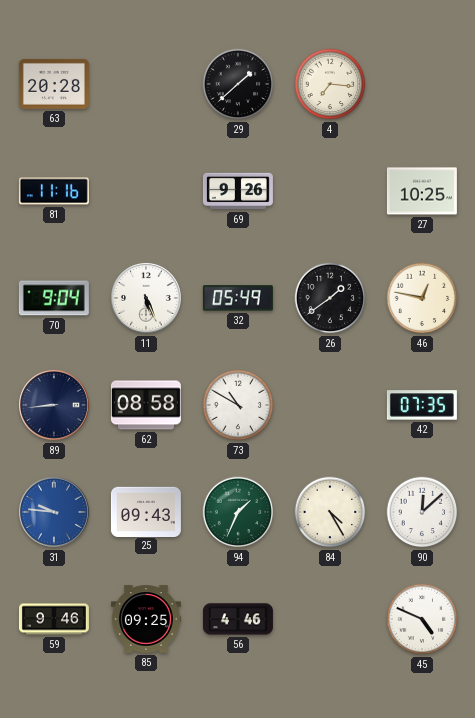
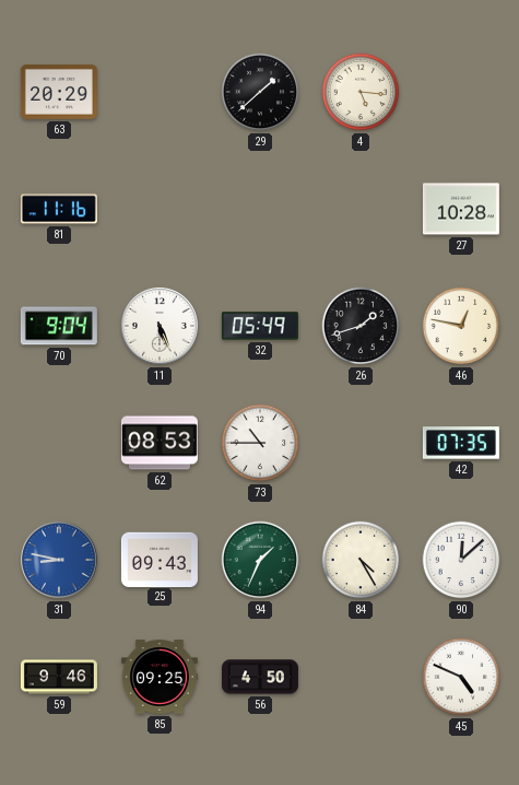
63: 20:28 -> 20:29 (59, 92)
4: 7:16 -> 5:16 (361, 92)
69: 9:26 -> none (238, 191)
27: 10:25 -> 10:28 (461, 209)
26: 1:39 -> 1:42 (361, 326)
89: 8:44 -> none (54, 405)
62: 08:58 -> 08:53 (160, 443)
73: 10:50 -> 10:45 (260, 443)
31: 9:46 -> 8:47 (59, 560)
56: 4:46 -> 4:50 (260, 677)
